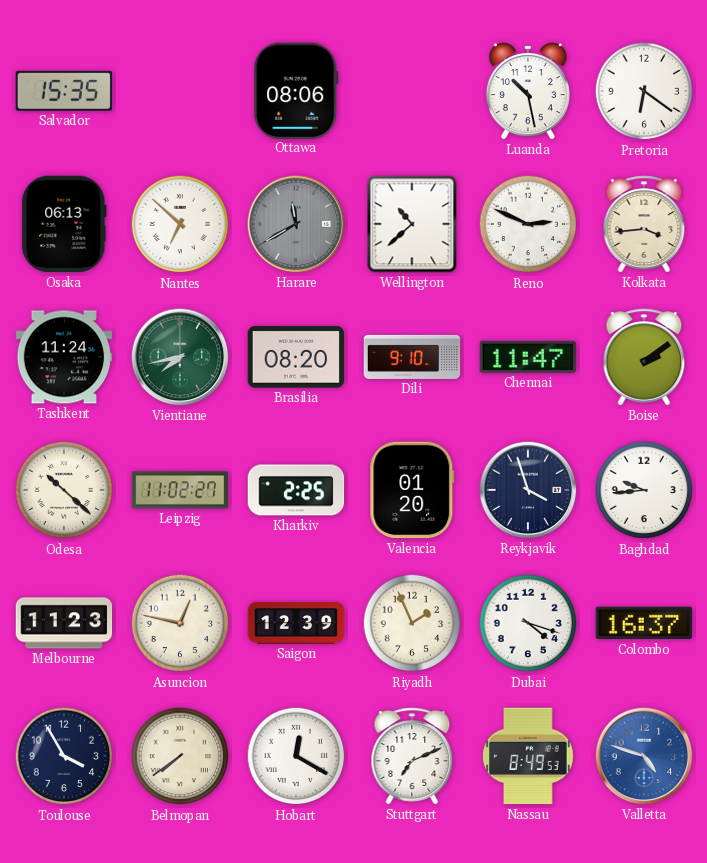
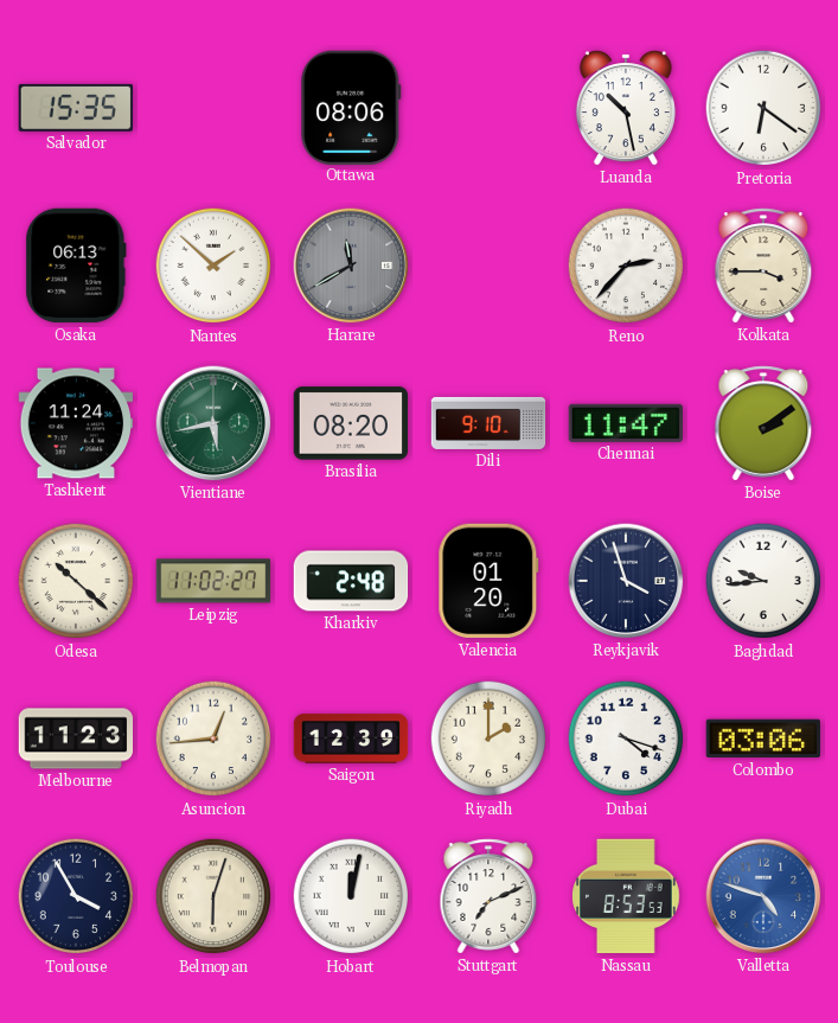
Nantes: 6:52 -> 1:52 (213, 266)
Wellington: 10:38 -> none (412, 224)
Reno: 2:49 -> 2:37 (626, 266)
Kolkata: 3:44 -> 3:45 (763, 266)
Vientiane: 7:43 -> 5:43 (213, 423)
Kharkiv: 2:25 -> 2:48 (351, 581)
Asuncion: 12:47 -> 12:44 (213, 739)
Riyadh: 1:56 -> 2:00 (488, 739)
Colombo: 16:37 -> 03:06 (762, 739)
Belmopan: 7:39 -> 6:03 (213, 896)
Hobart: 12:20 -> 12:02 (351, 896)
Nassau: 8:49 -> 8:53 (626, 896)
